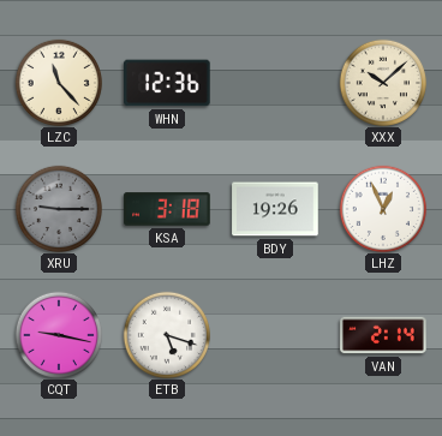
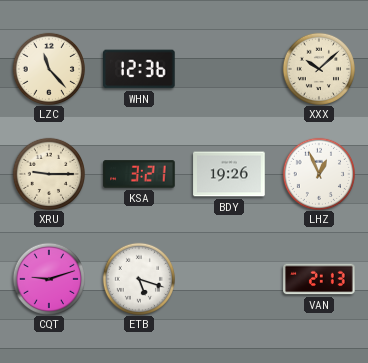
XRU dial: grey -> cream (48, 173)
KSA: 3:18 -> 3:21 (139, 174)
CQT: 9:17 -> 9:12 (48, 278)
VAN: 2:14 -> 2:13 (319, 279)
